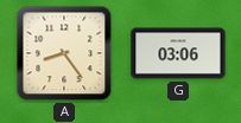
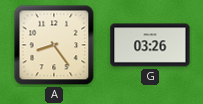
G: 03:06 -> 03:26 (150, 45)
